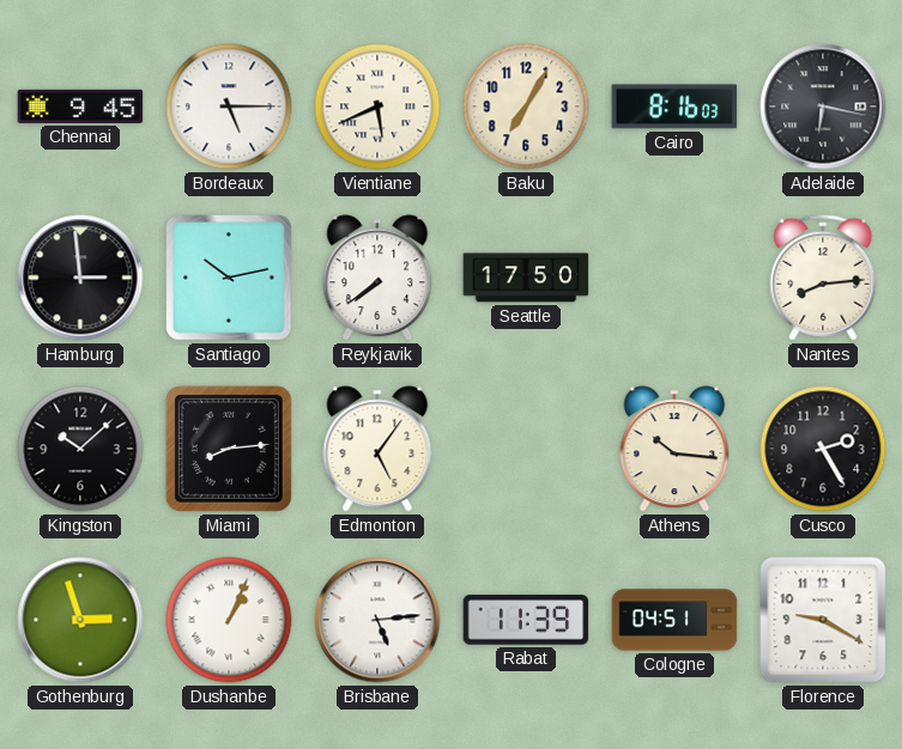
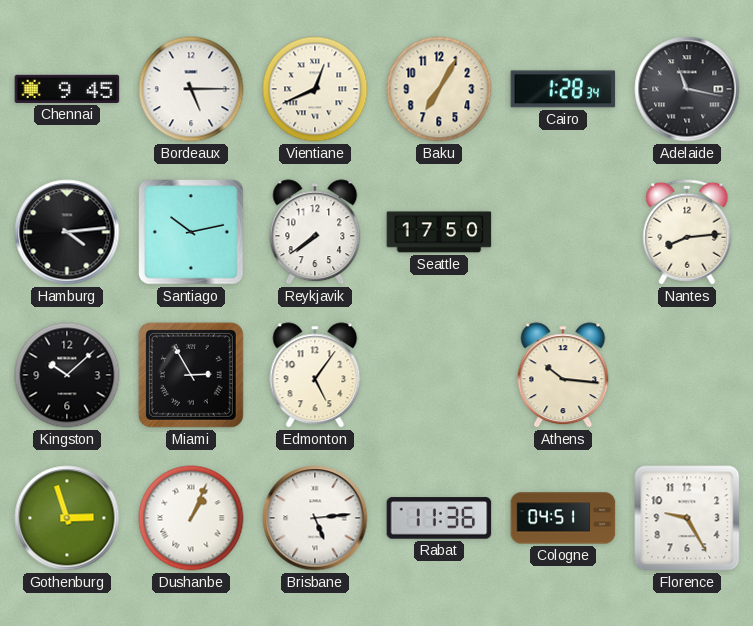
Vientiane: 5:41 -> 12:41 (315, 89)
Cairo: 8:16 -> 1:28 (563, 89)
Adelaide: 6:17 -> 11:17 (687, 89)
Hamburg: 2:59 -> 4:14 (67, 232)
Miami: 8:14 -> 2:55 (191, 375)
Cusco: 2:25 -> none (823, 449)
Rabat: 11:39 -> 11:36 (439, 518)
Florence: 9:20 -> 9:25 (687, 518)
